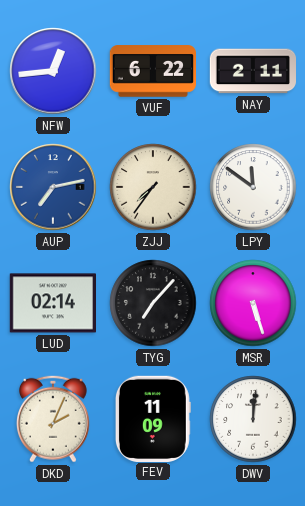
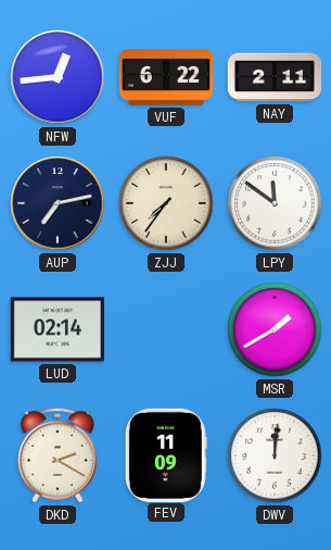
AUP dial: blue -> navy (58, 203)
TYG: 7:07 -> none (153, 303)
MSR: 5:27 -> 1:40 (275, 329)
DKD: 2:04 -> 2:20 (58, 455)
